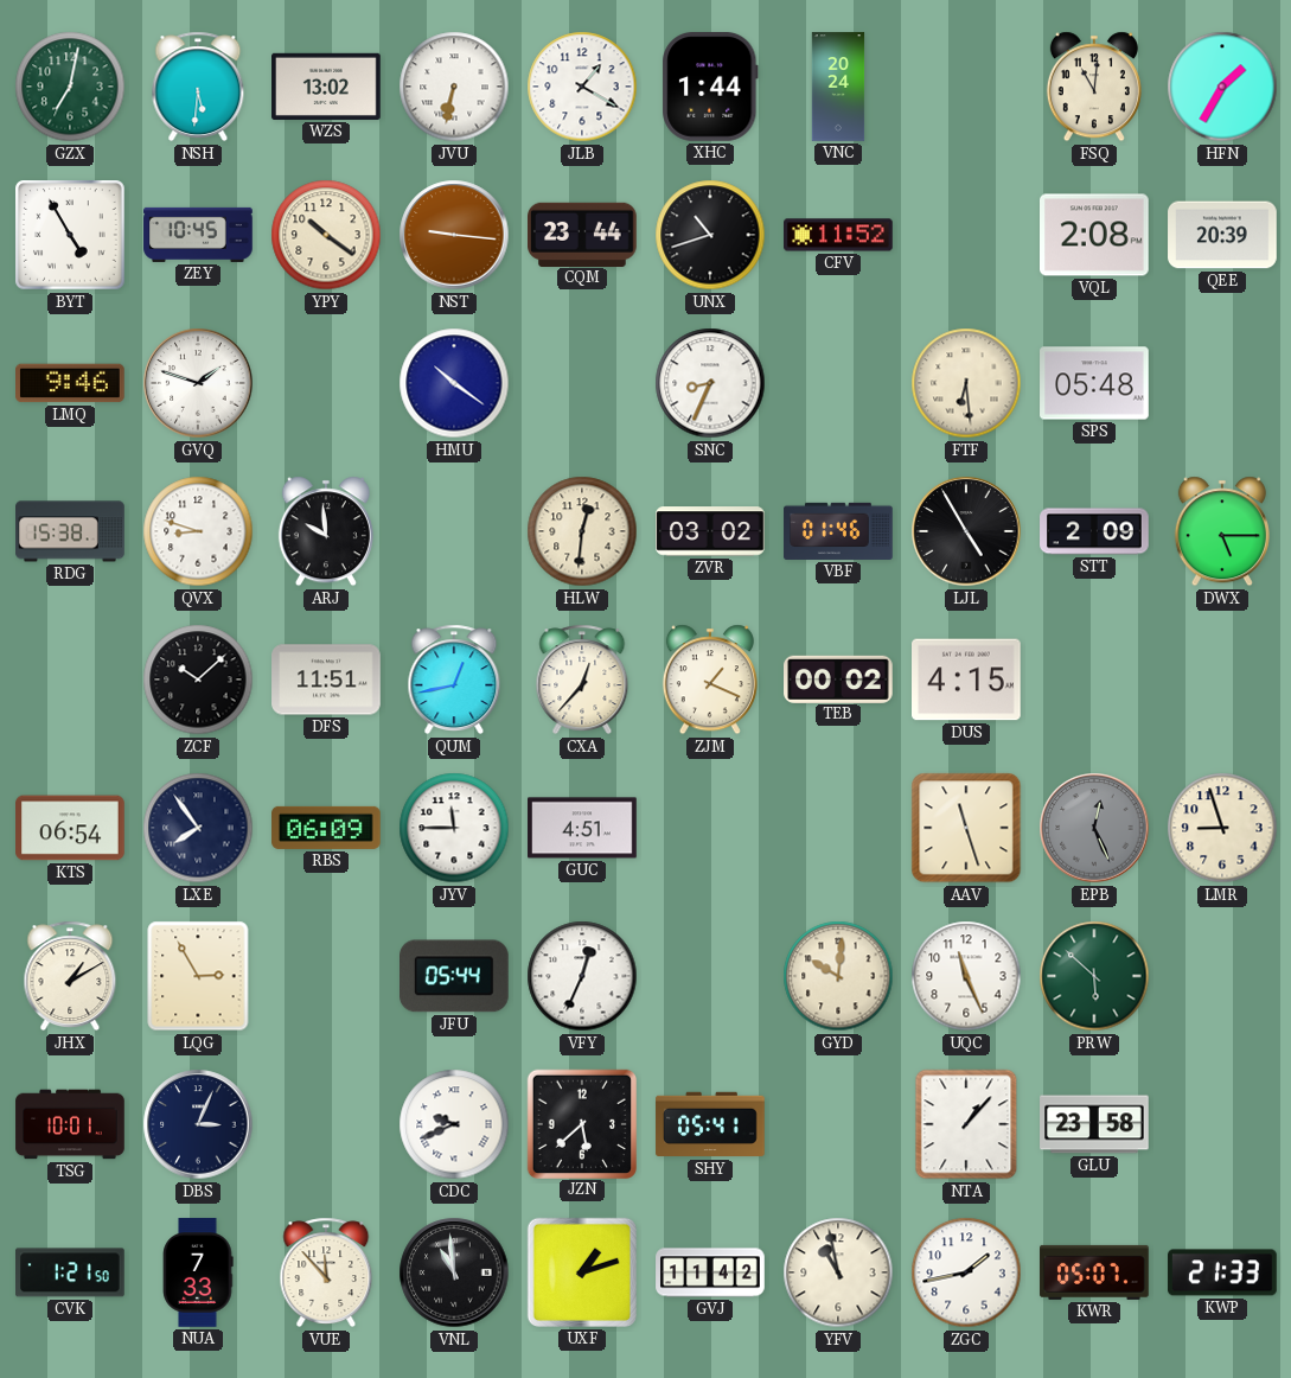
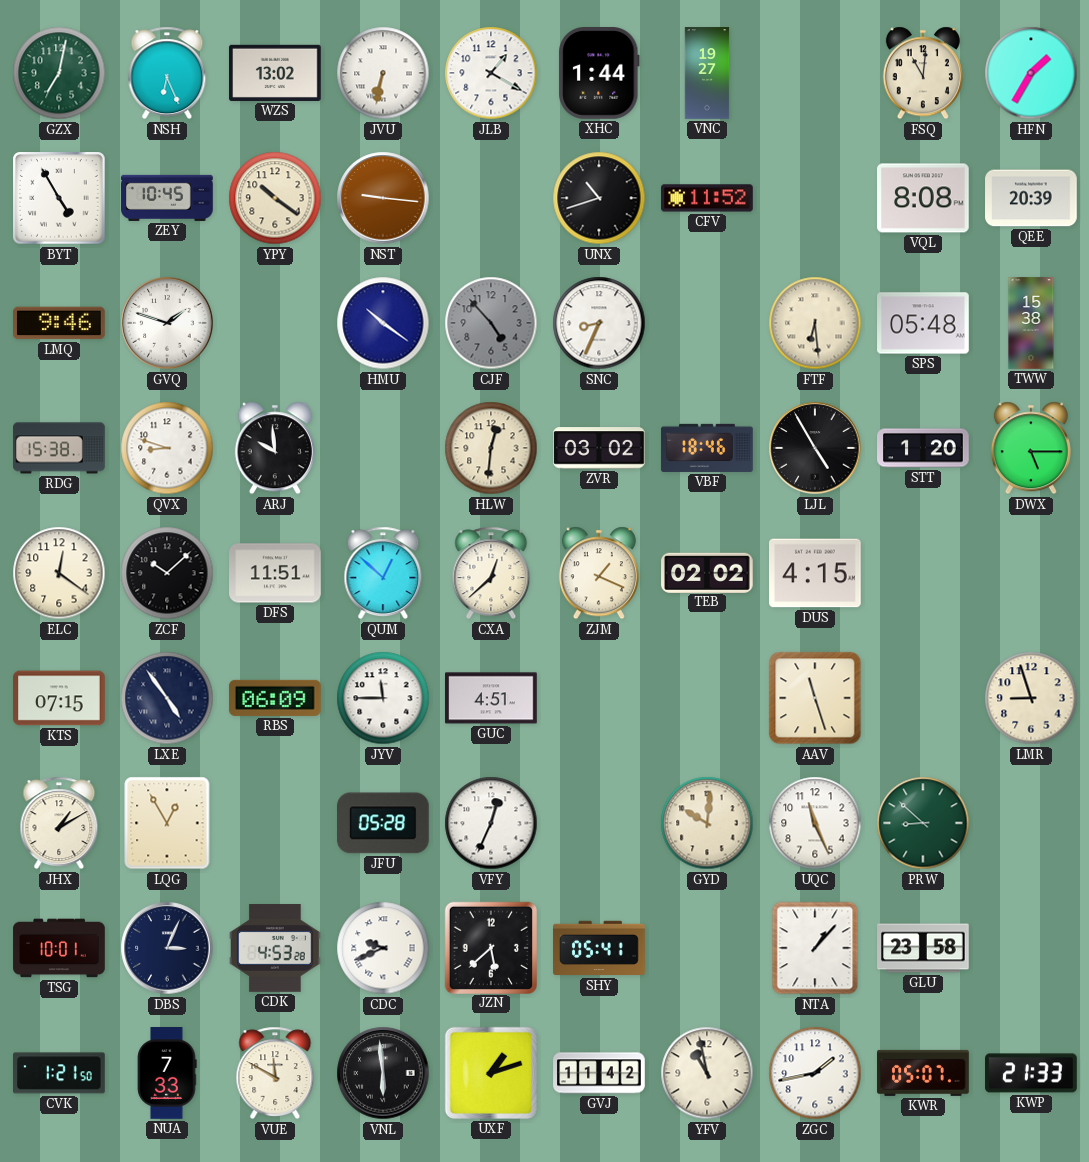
NSH: 5:31 -> 6:26 (167, 73)
VNC: 20:24 -> 19:27 (707, 73)
CQM: 23:44 -> none (582, 234)
VQL: 2:08 -> 8:08 (924, 198)
CJF: none -> 4:53 (491, 323)
TWW: none -> 15:38 (1031, 323)
VBF: 01:46 -> 18:46 (707, 448)
STT: 2:09 -> 1:20 (923, 448)
ELC: none -> 12:21 (59, 573)
QUM: 12:43 -> 12:52 (383, 573)
CXA: 12:37 -> 12:38 (491, 573)
TEB: 00:02 -> 02:02 (707, 572)
KTS: 06:54 -> 07:15 (59, 698)
LXE: 7:54 -> 4:54 (167, 698)
EPB: 12:26 -> none (1094, 828)
LQG: 2:55 -> 12:55 (167, 823)
JFU: 05:44 -> 05:28 (384, 823)
PRW: 5:52 -> 8:52 (923, 823)
CDK: none -> 4:53 (275, 949)
VUE: 11:53 -> 11:50 (275, 1073)
VNL: 10:59 -> 5:59 (383, 1073)
